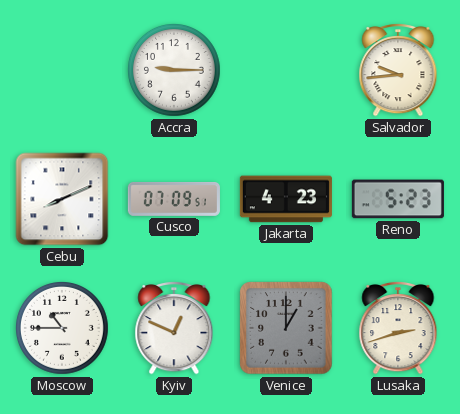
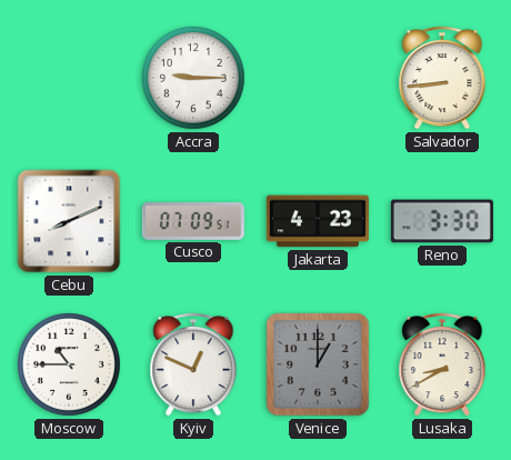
Salvador: 9:44 -> 8:44 (442, 78)
Reno: 5:23 -> 3:30 (442, 221)
Lusaka: 2:42 -> 8:40 (442, 364)
